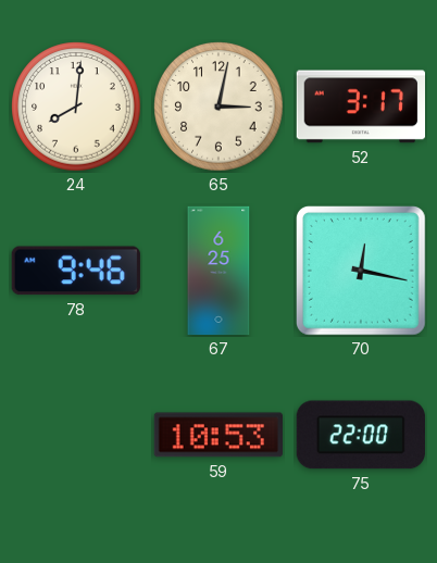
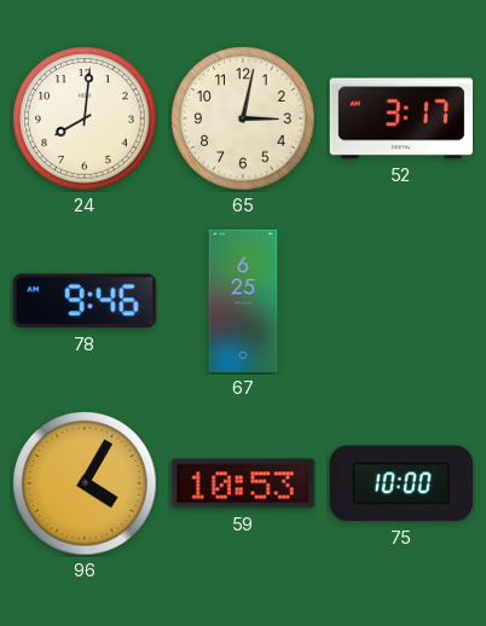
70: 12:17 -> none (361, 271)
96: none -> 4:05 (85, 483)
75: 22:00 -> 10:00 (401, 483)
